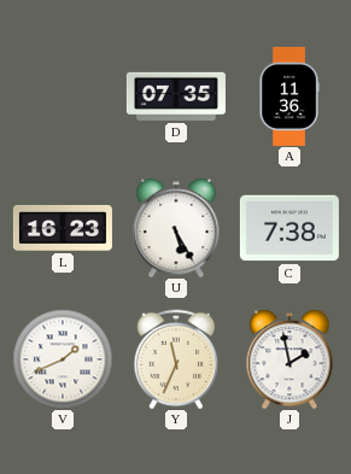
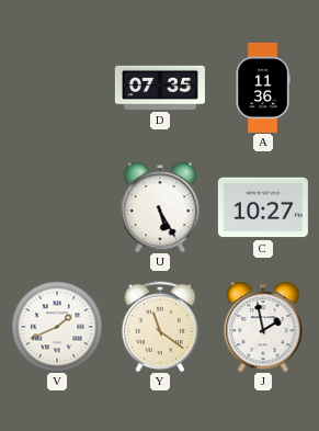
L: 16:23 -> none (63, 228)
C: 7:38 -> 10:27 (263, 207)
Y: 11:34 -> 11:21 (160, 327)
